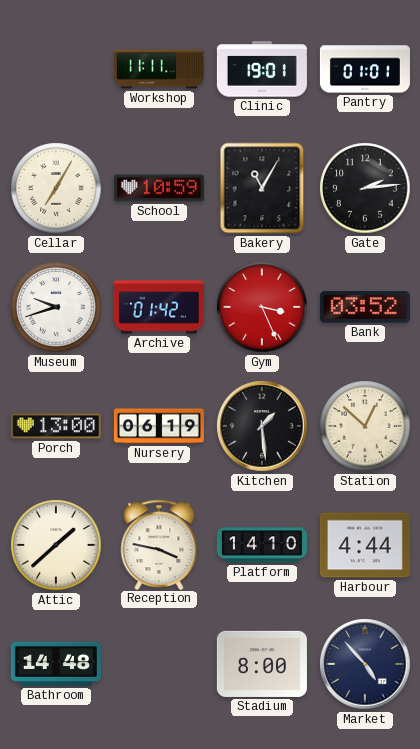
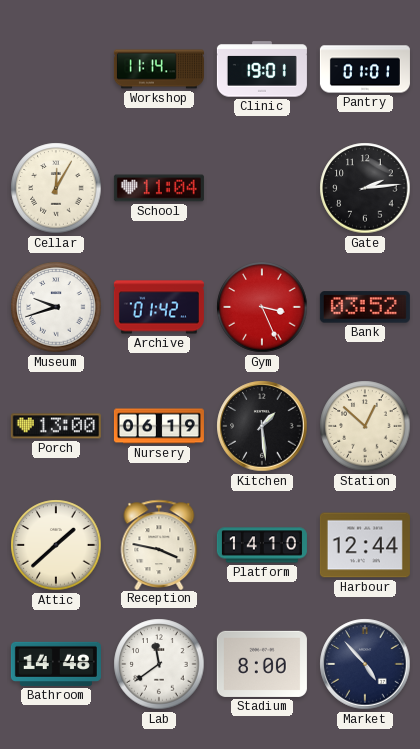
Workshop: 11:11 -> 11:14 (159, 69)
Cellar: 7:05 -> 12:05 (56, 188)
School: 10:59 -> 11:04 (159, 188)
Bakery: 11:05 -> none (262, 188)
Harbour: 4:44 -> 12:44 (365, 545)
Lab: none -> 11:39 (159, 664)
